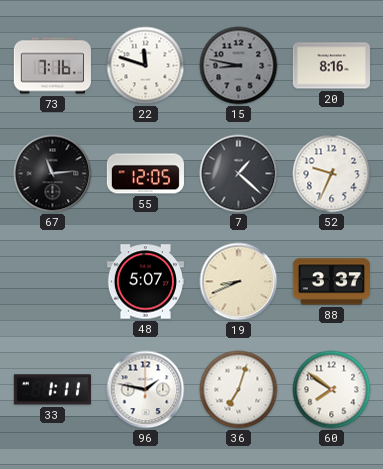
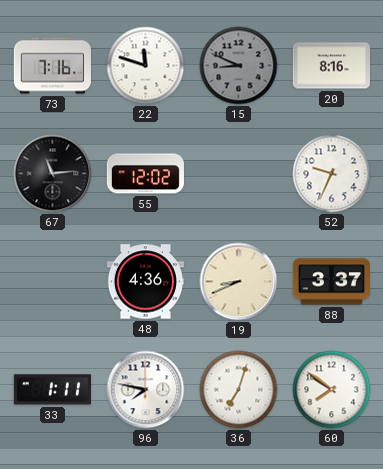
15: 8:47 -> 8:49 (239, 66)
55: 12:05 -> 12:02 (145, 174)
7: 1:22 -> none (239, 174)
48: 5:07 -> 4:36 (145, 282)
96: 1:47 -> 7:47 (146, 390)
